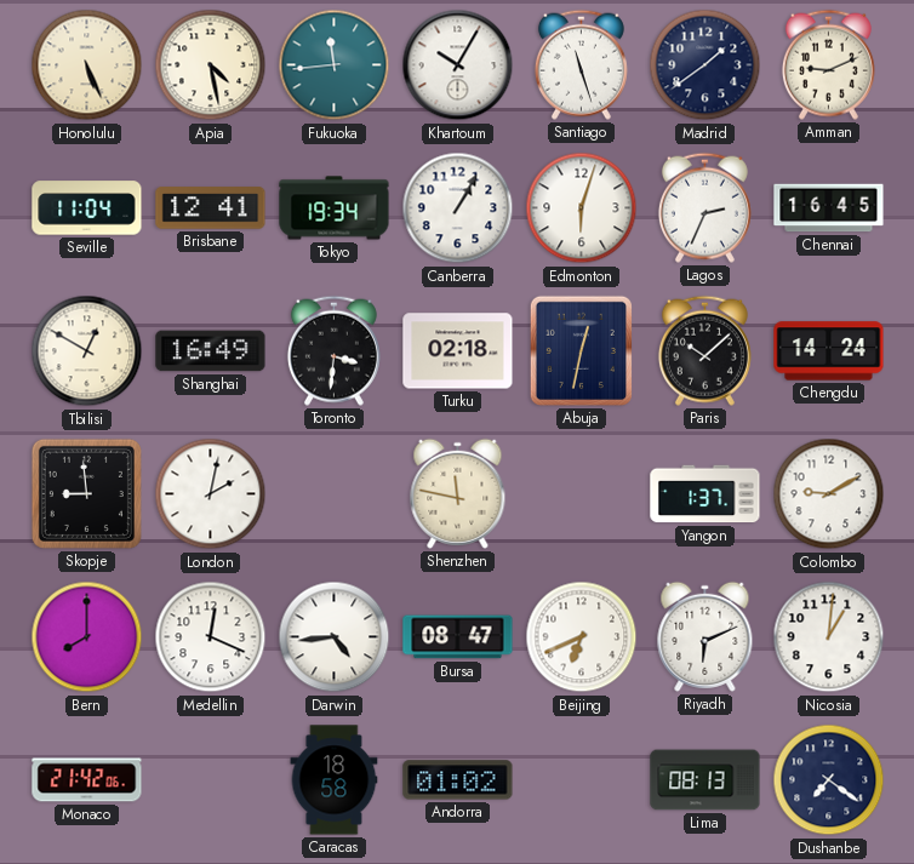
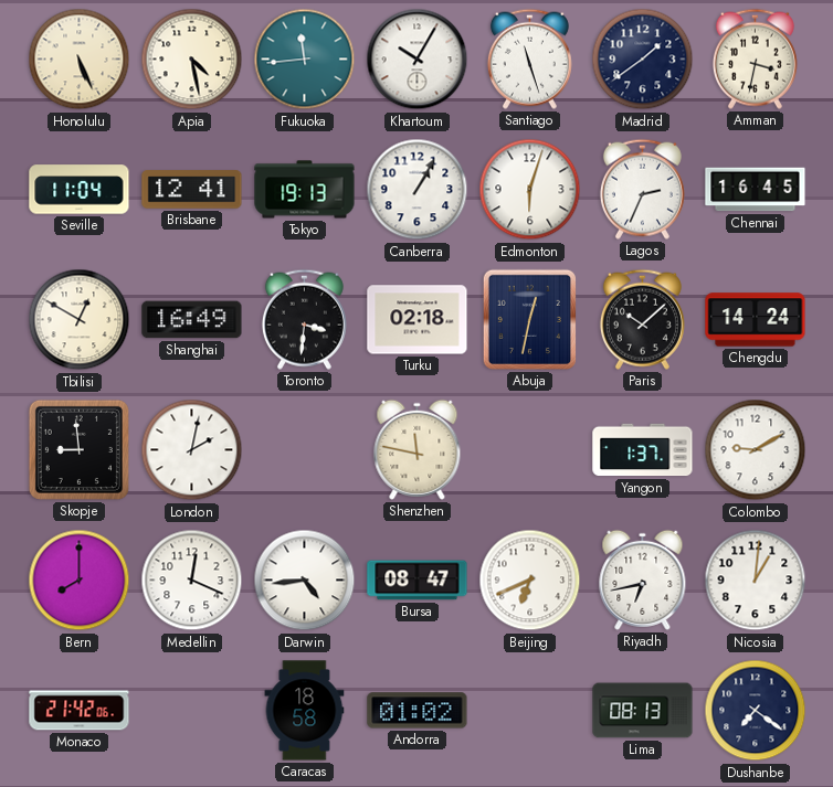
Amman: 9:11 -> 3:32 (755, 59)
Tokyo: 19:34 -> 19:13 (305, 190)
Riyadh: 6:11 -> 6:43 (643, 579)
